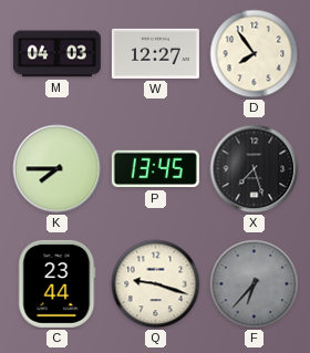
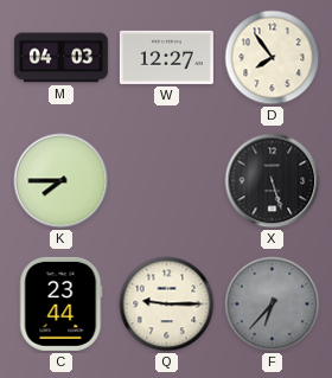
P: 13:45 -> none (155, 169)
X: 7:27 -> 5:27 (273, 181)
Q: 9:18 -> 9:15 (167, 305)
